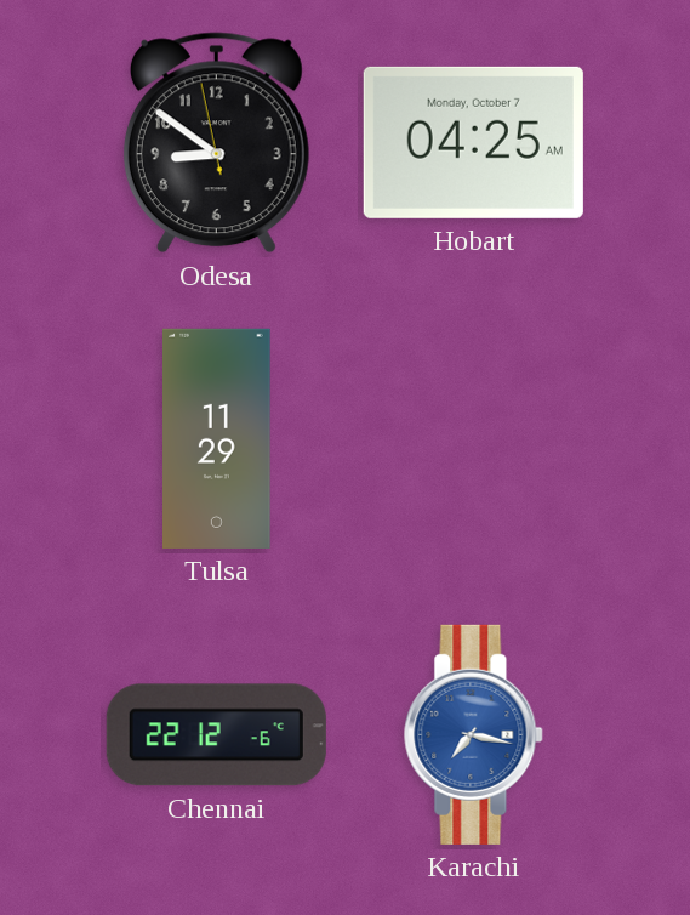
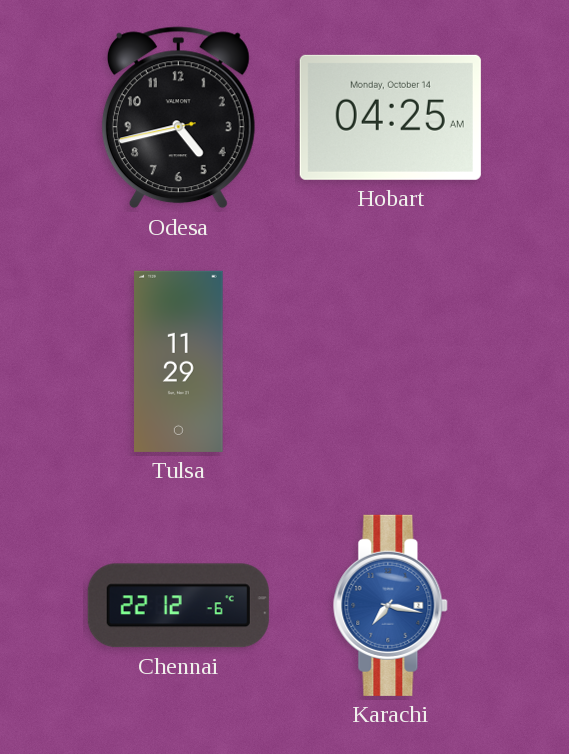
Odesa: 8:50 -> 4:42 (178, 118)
Hobart date: Monday, October 7 -> Monday, October 14 (390, 117)
